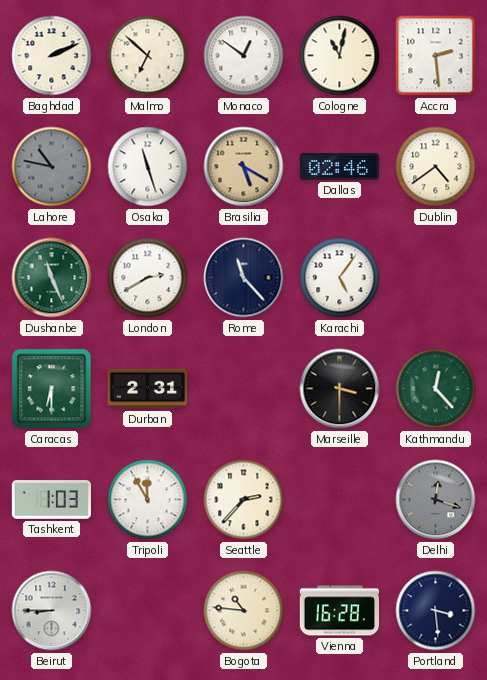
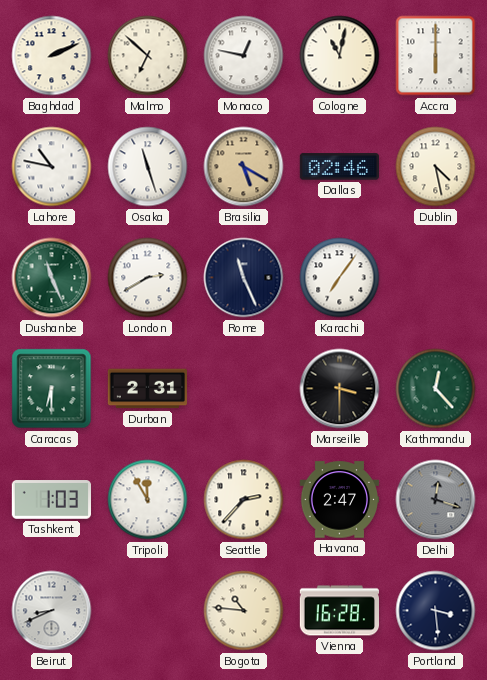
Monaco: 12:51 -> 12:47 (244, 56)
Accra: 2:29 -> 6:00 (436, 56)
Lahore dial: grey -> white (52, 167)
Dublin: 4:39 -> 4:28 (436, 167)
Rome: 11:23 -> 11:26 (244, 278)
Karachi: 5:06 -> 7:06 (340, 278)
Havana: none -> 2:47 (339, 500)
Beirut: 8:45 -> 8:41 (52, 611)
